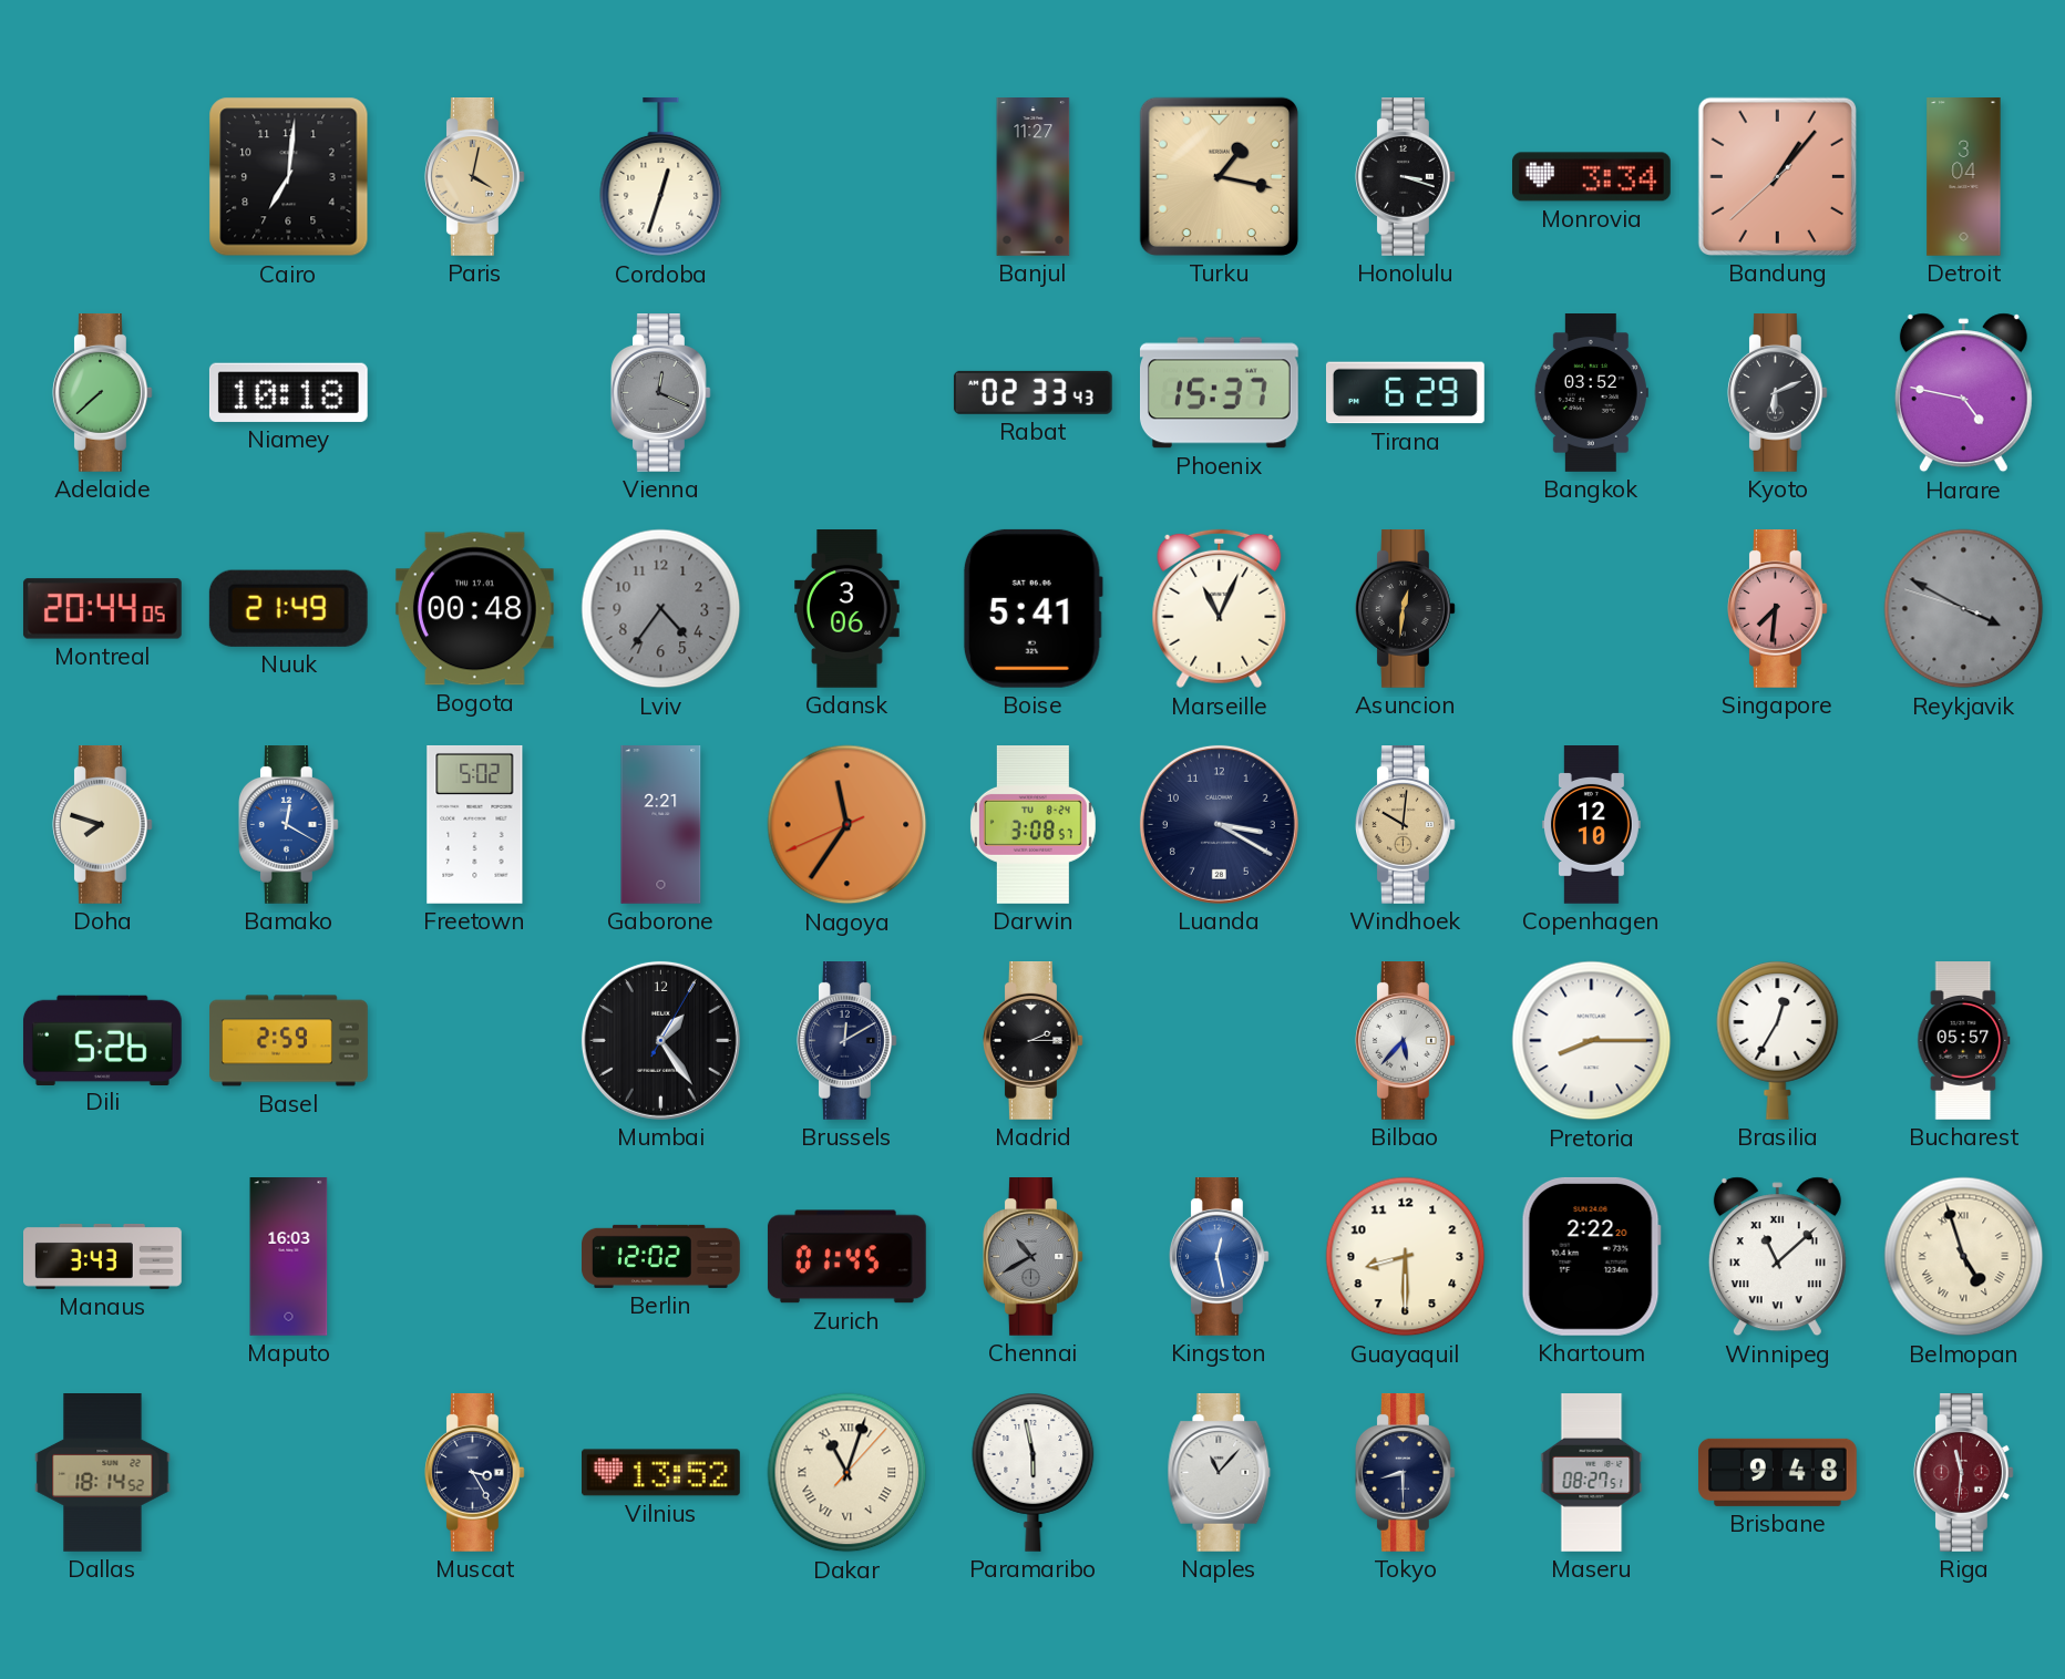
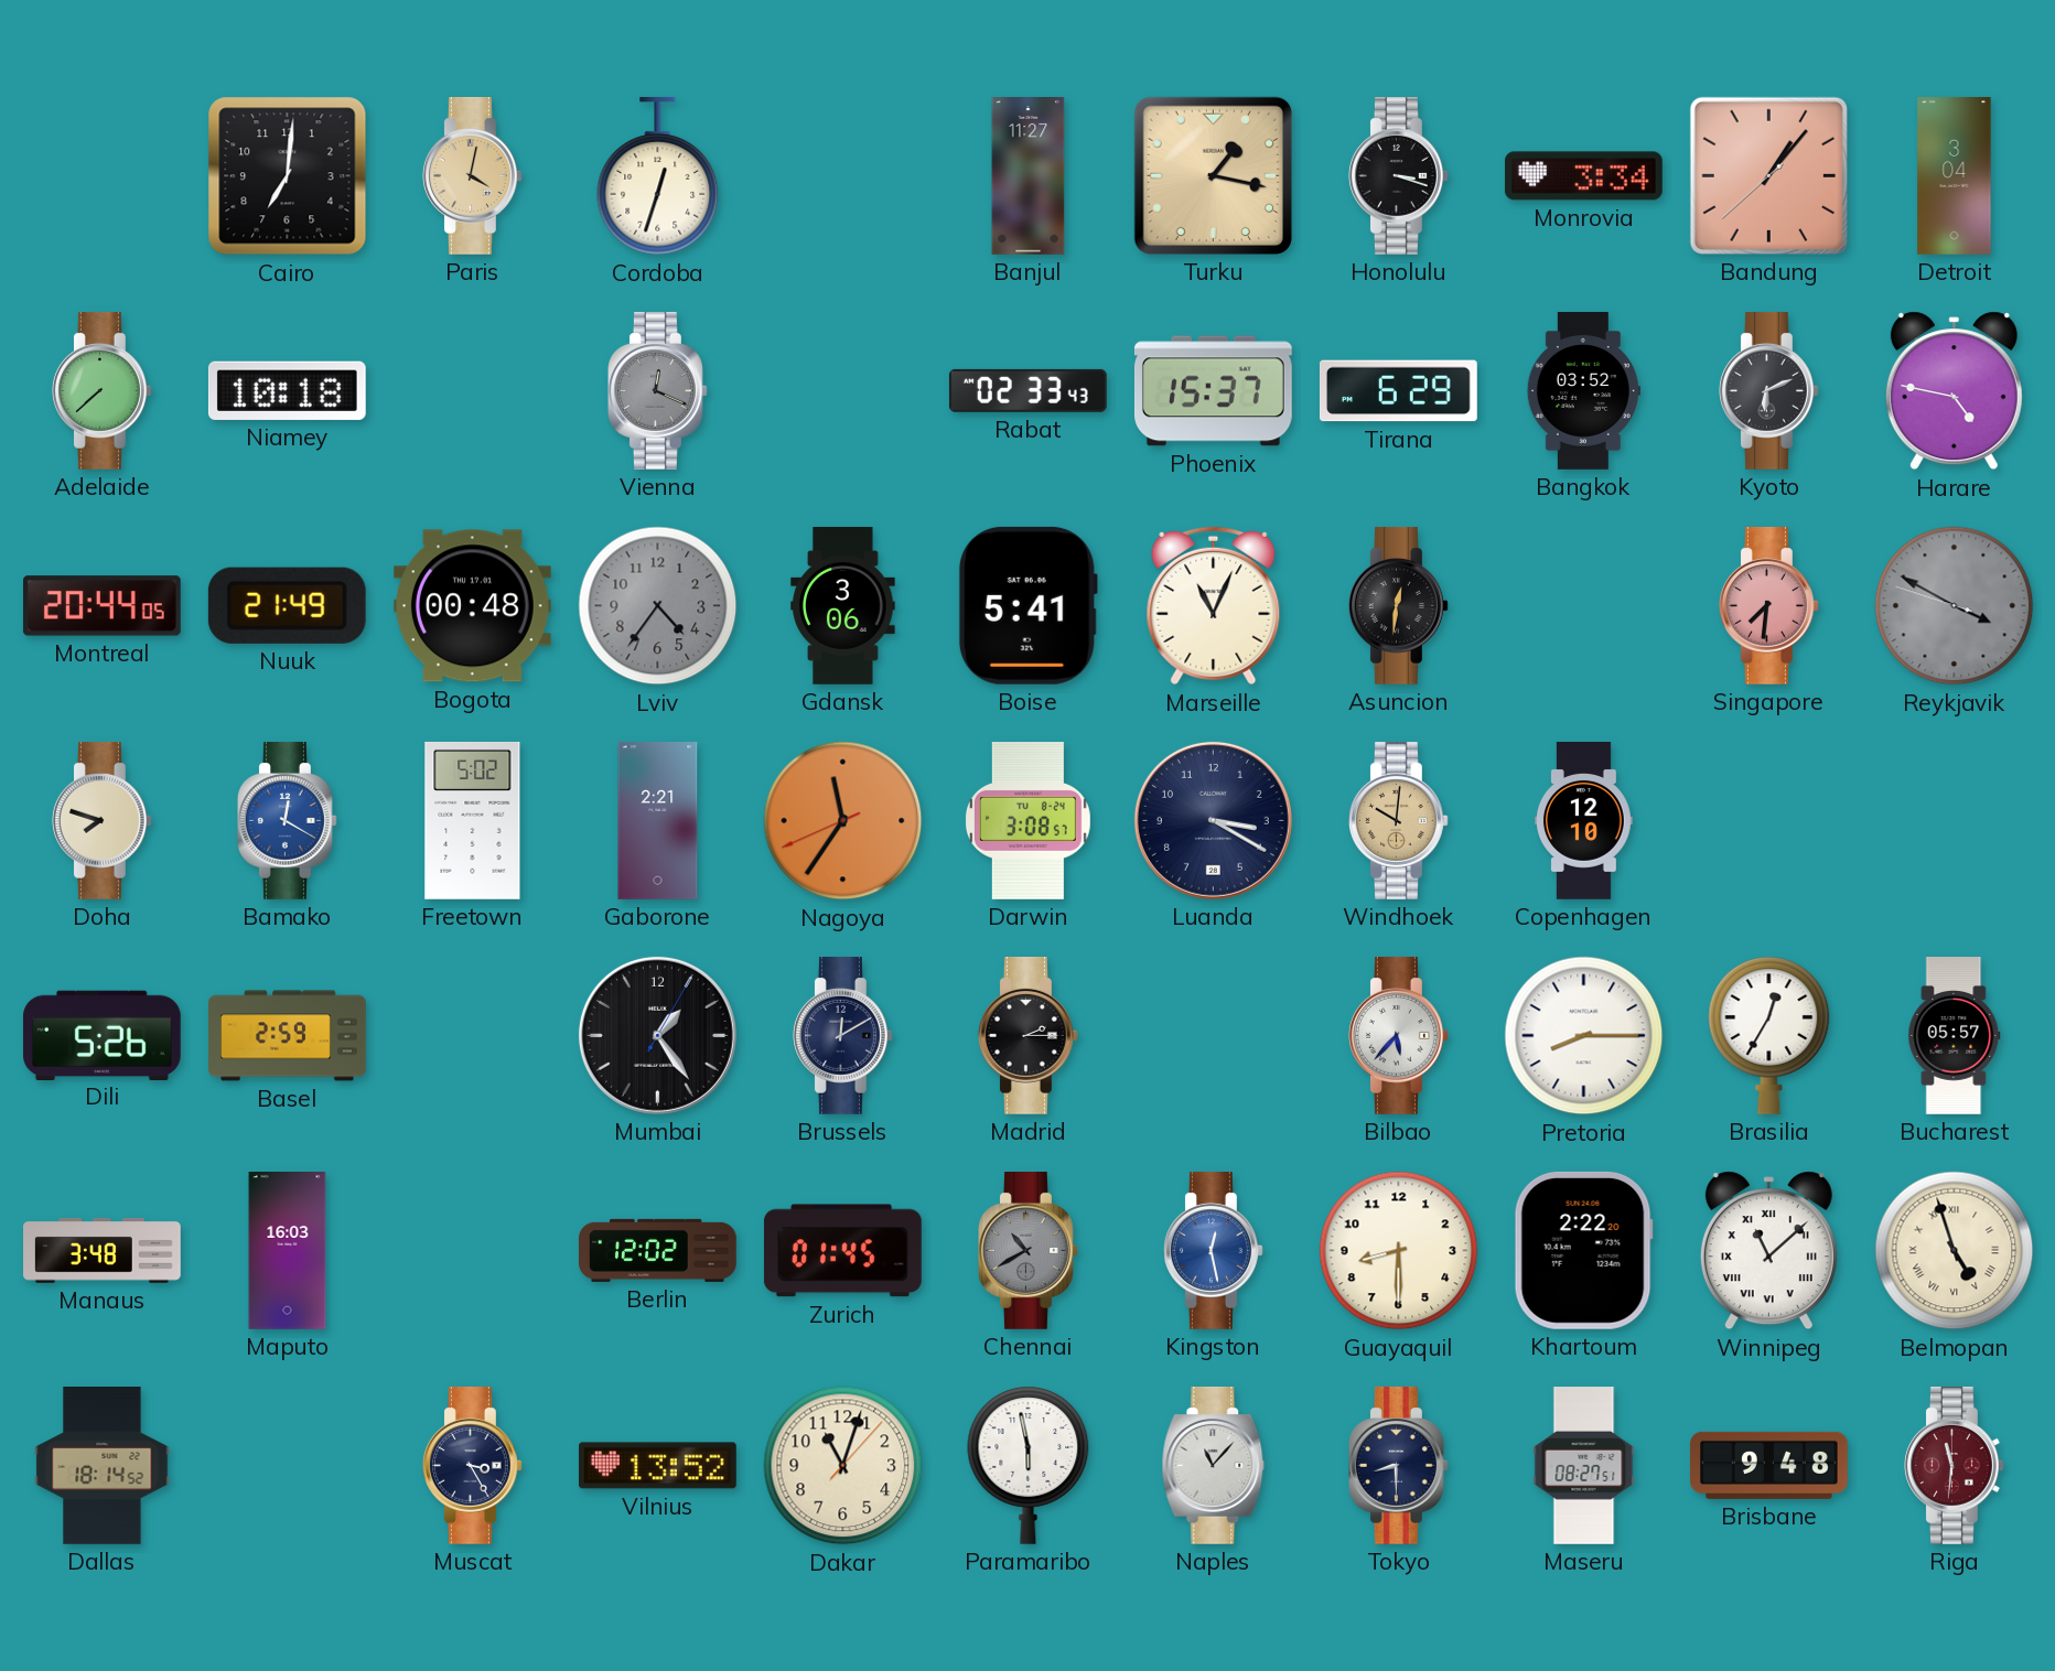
Manaus: 3:43 -> 3:48 (103, 1251)
Dakar numerals: Roman -> Arabic (843, 1466)
